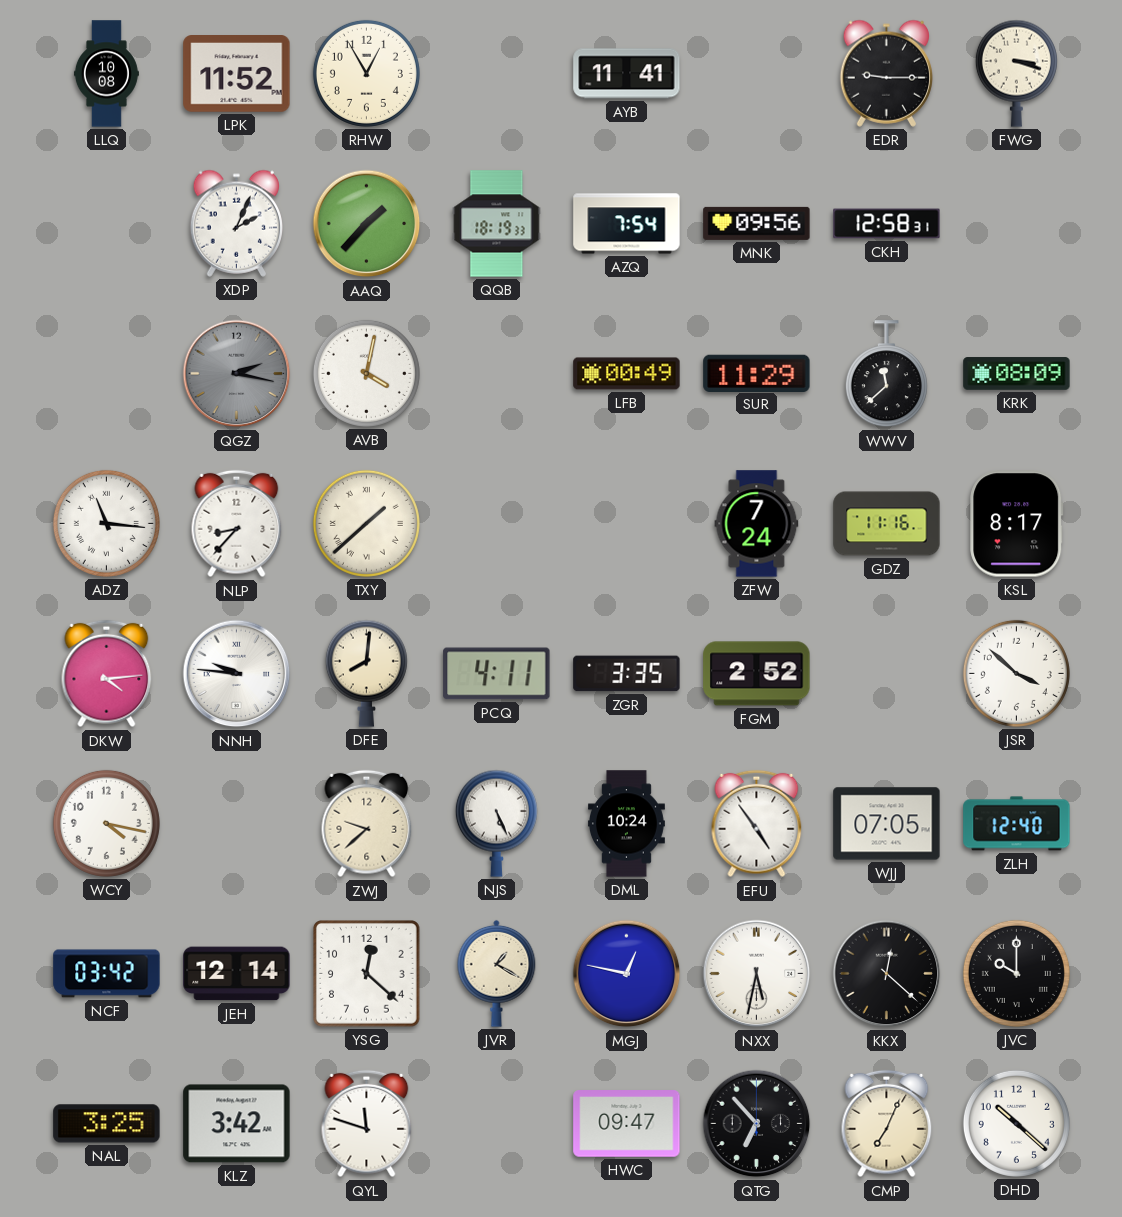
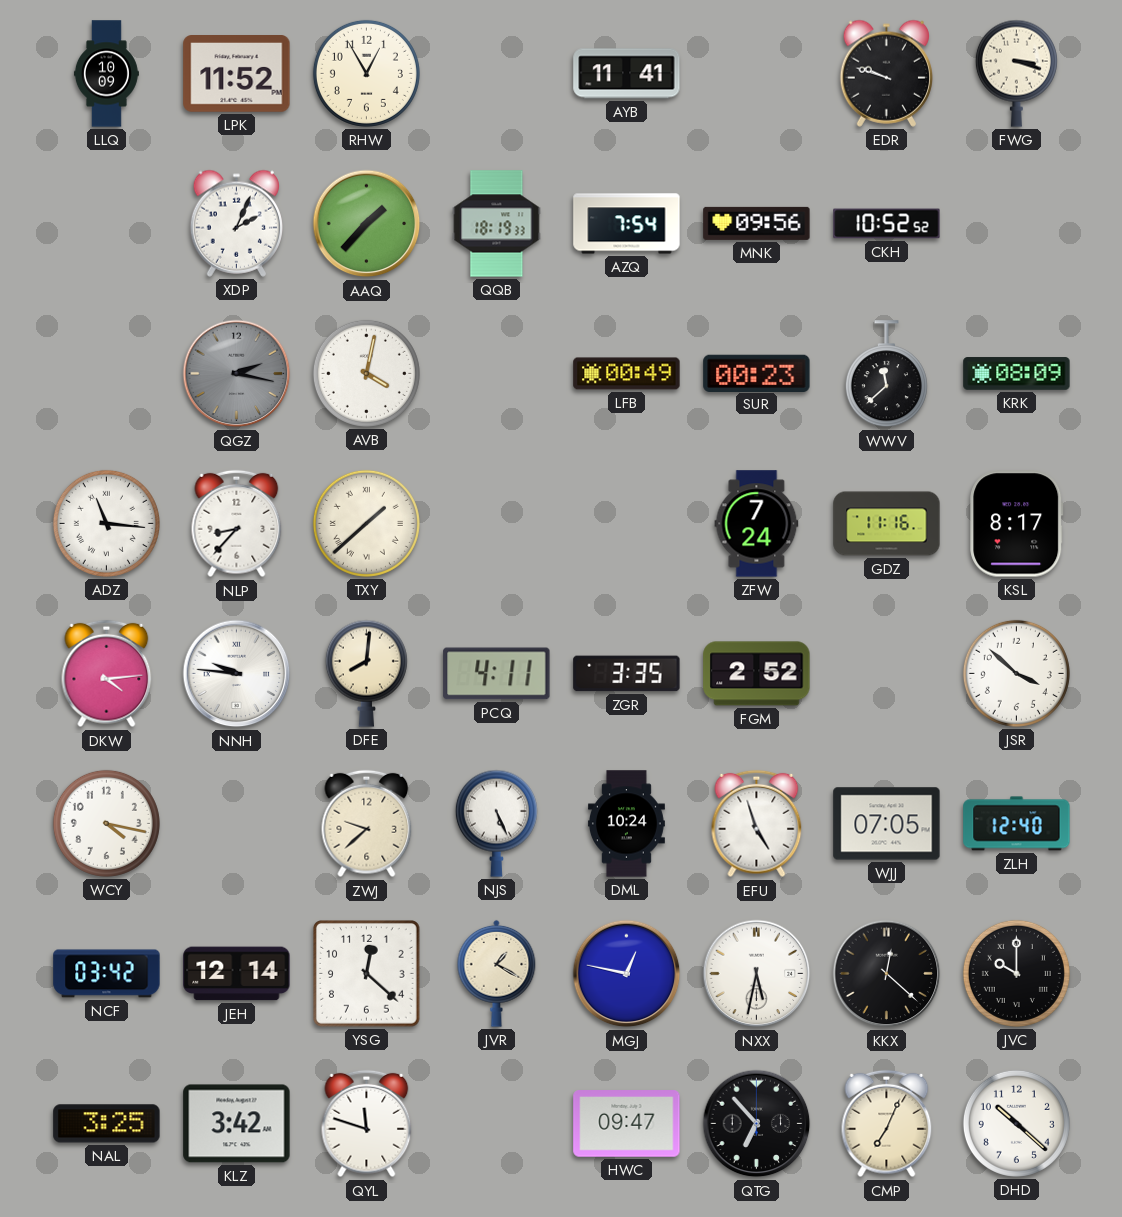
LLQ: 10:08 -> 10:09 (106, 74)
EDR: 9:15 -> 9:48 (886, 73)
CKH: 12:58 -> 10:52 (887, 224)
SUR: 11:29 -> 00:23 (757, 373)
EFU: 4:54 -> 4:57 (757, 824)
